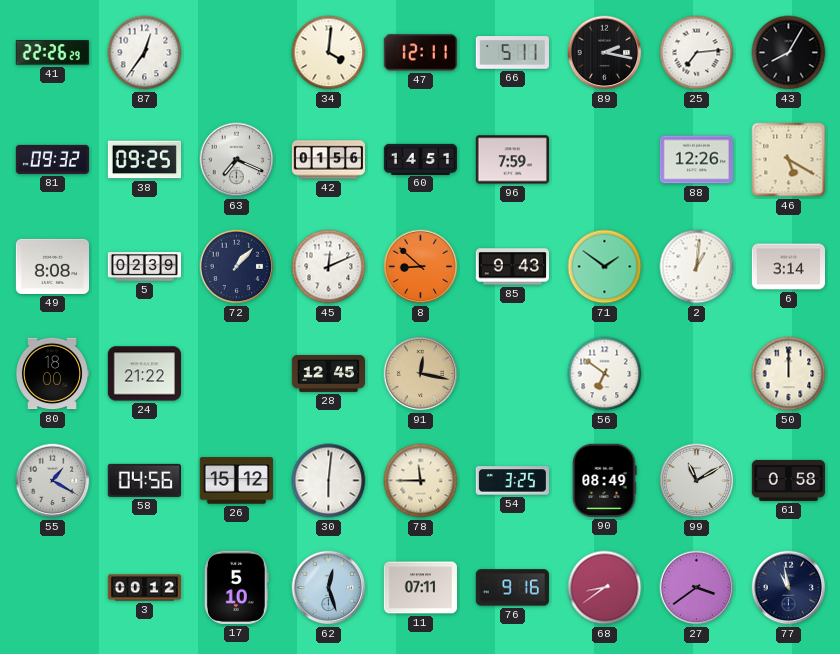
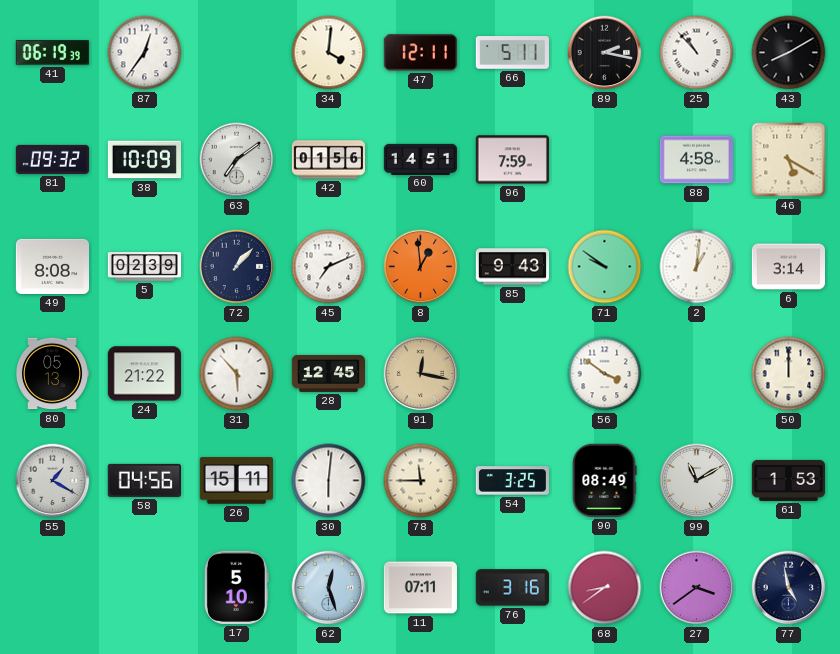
41: 22:26 -> 06:19 (52, 53)
25: 7:14 -> 10:53 (697, 53)
43: 8:05 -> 8:10 (789, 53)
38: 09:25 -> 10:09 (144, 160)
63: 7:19 -> 7:09 (237, 160)
88: 12:26 -> 4:58 (696, 160)
45: 12:11 -> 7:11 (329, 267)
8: 8:52 -> 12:59 (421, 267)
71: 1:51 -> 9:51 (605, 267)
80: 18:00 -> 05:13 (51, 374)
31: none -> 5:53 (237, 374)
56: 6:51 -> 3:51 (605, 374)
26: 15:12 -> 15:11 (236, 481)
61: 0:58 -> 1:53 (788, 480)
3: 00:12 -> none (145, 588)
76: 9:16 -> 3:16 (512, 588)
77: 10:58 -> 4:58 (789, 588)
